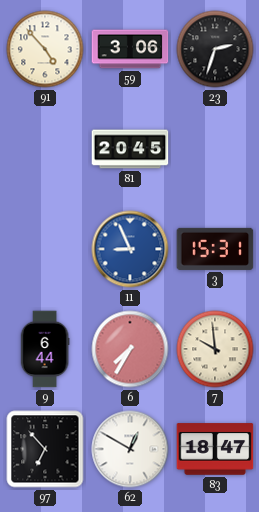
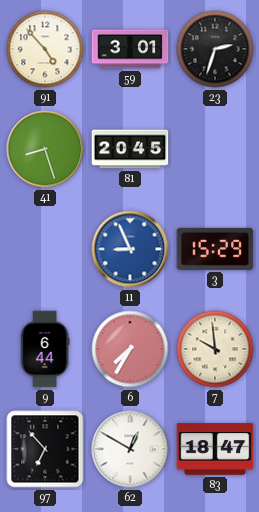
59: 3:06 -> 3:01 (130, 49)
41: none -> 8:27 (45, 149)
3: 15:31 -> 15:29 (215, 249)
